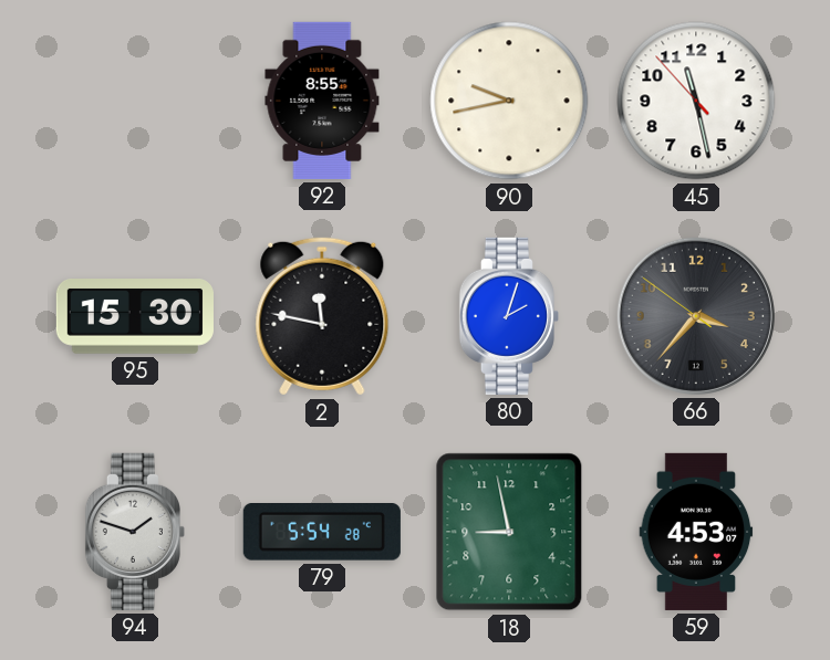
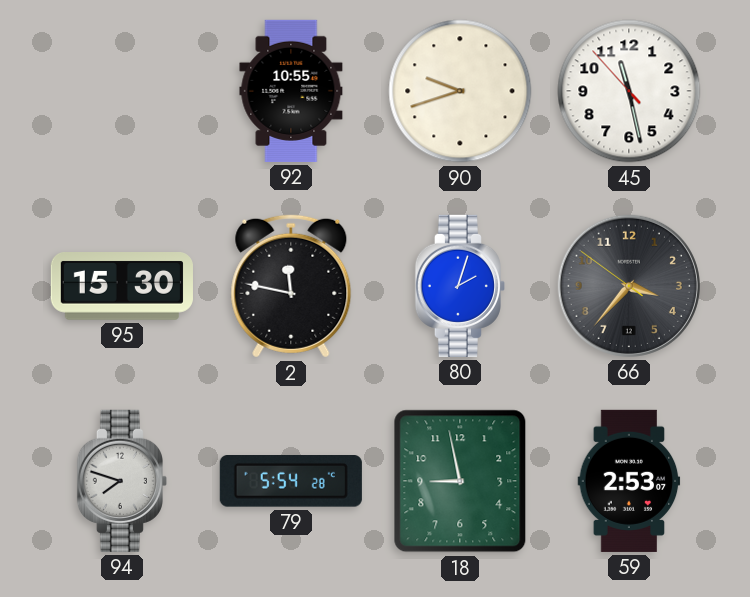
92: 8:55 -> 10:55 (291, 91)
90: 9:43 -> 9:42 (460, 91)
94: 1:48 -> 7:48 (122, 481)
59: 4:53 -> 2:53 (629, 481)
